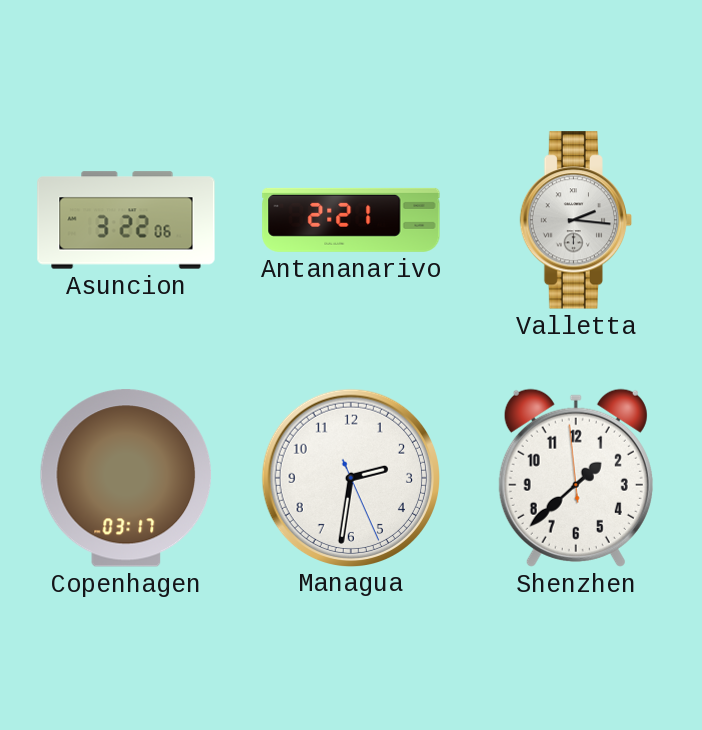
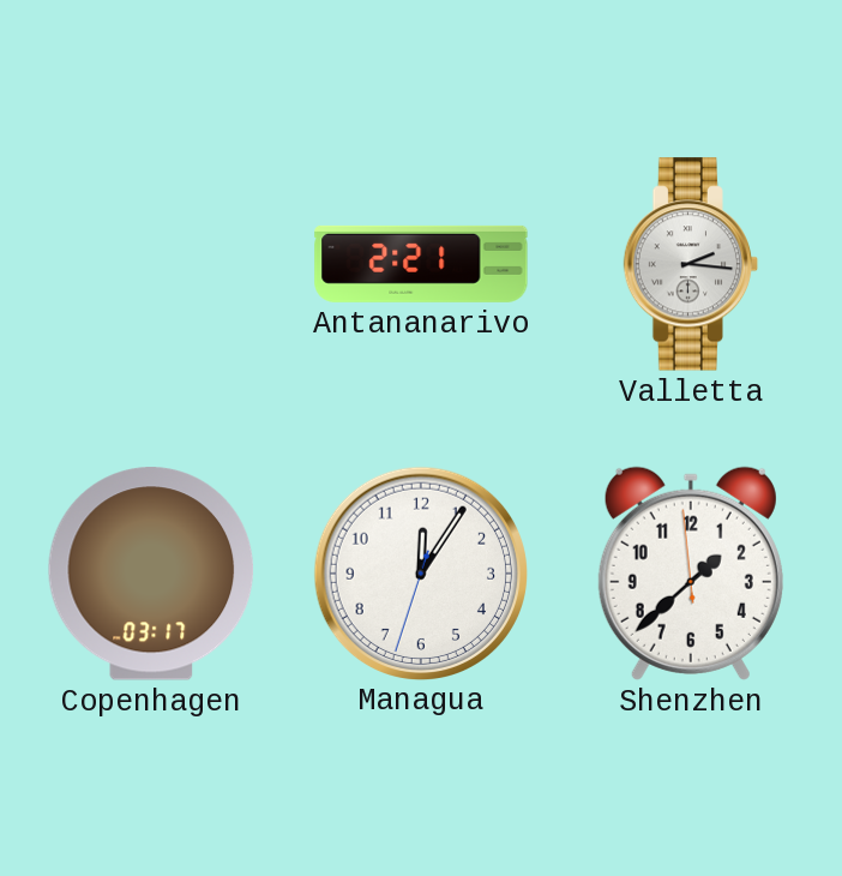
Asuncion: 3:22 -> none (126, 220)
Managua: 2:31 -> 12:05 (420, 572)
